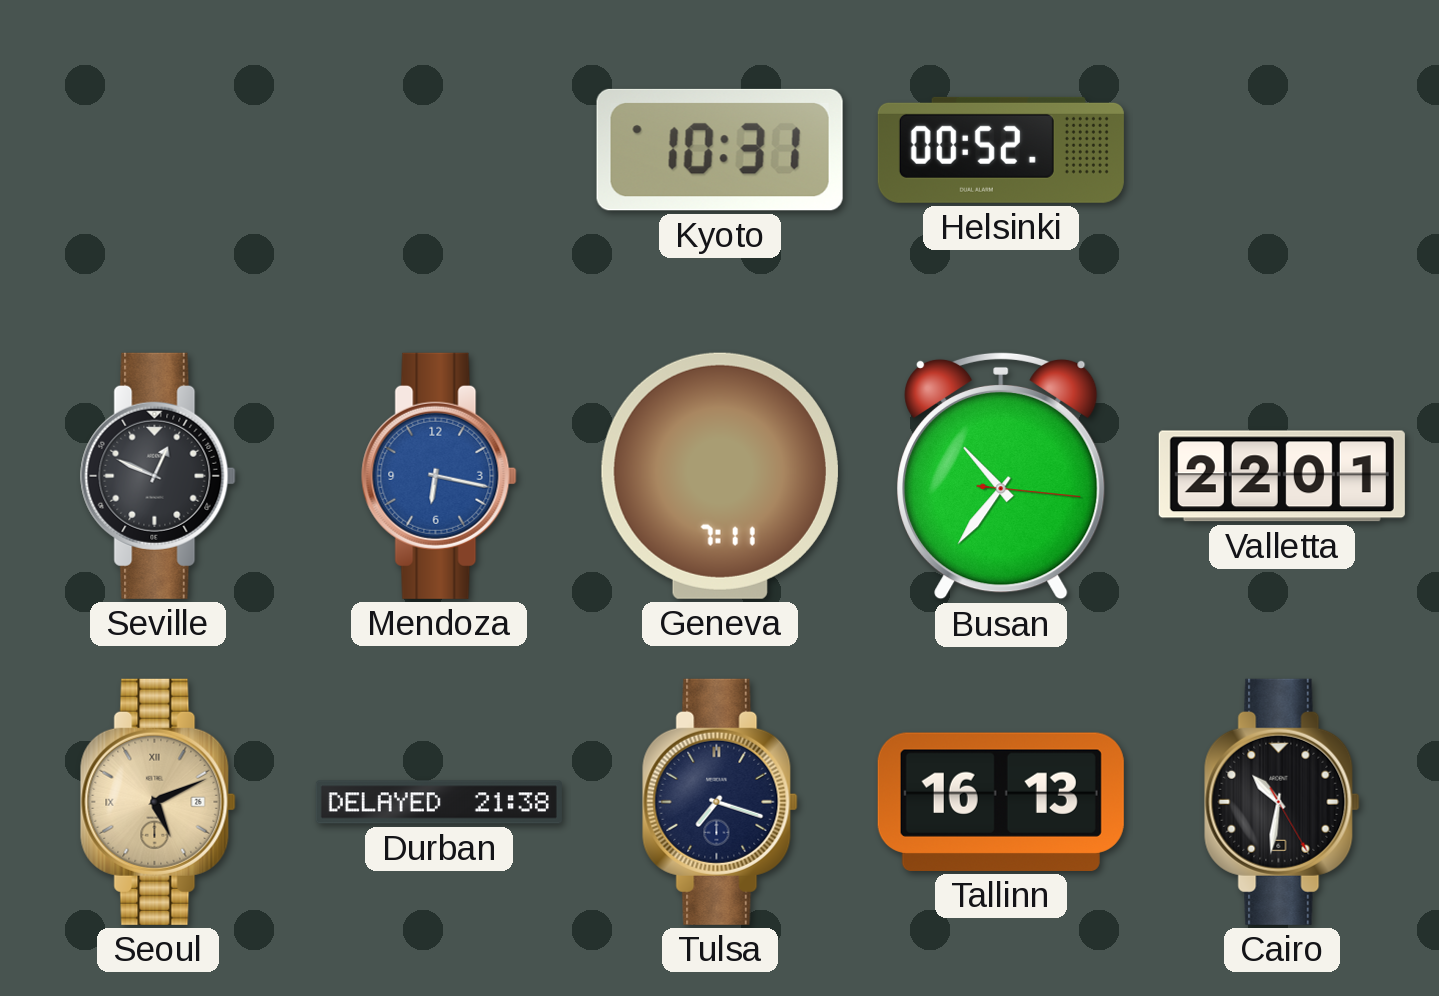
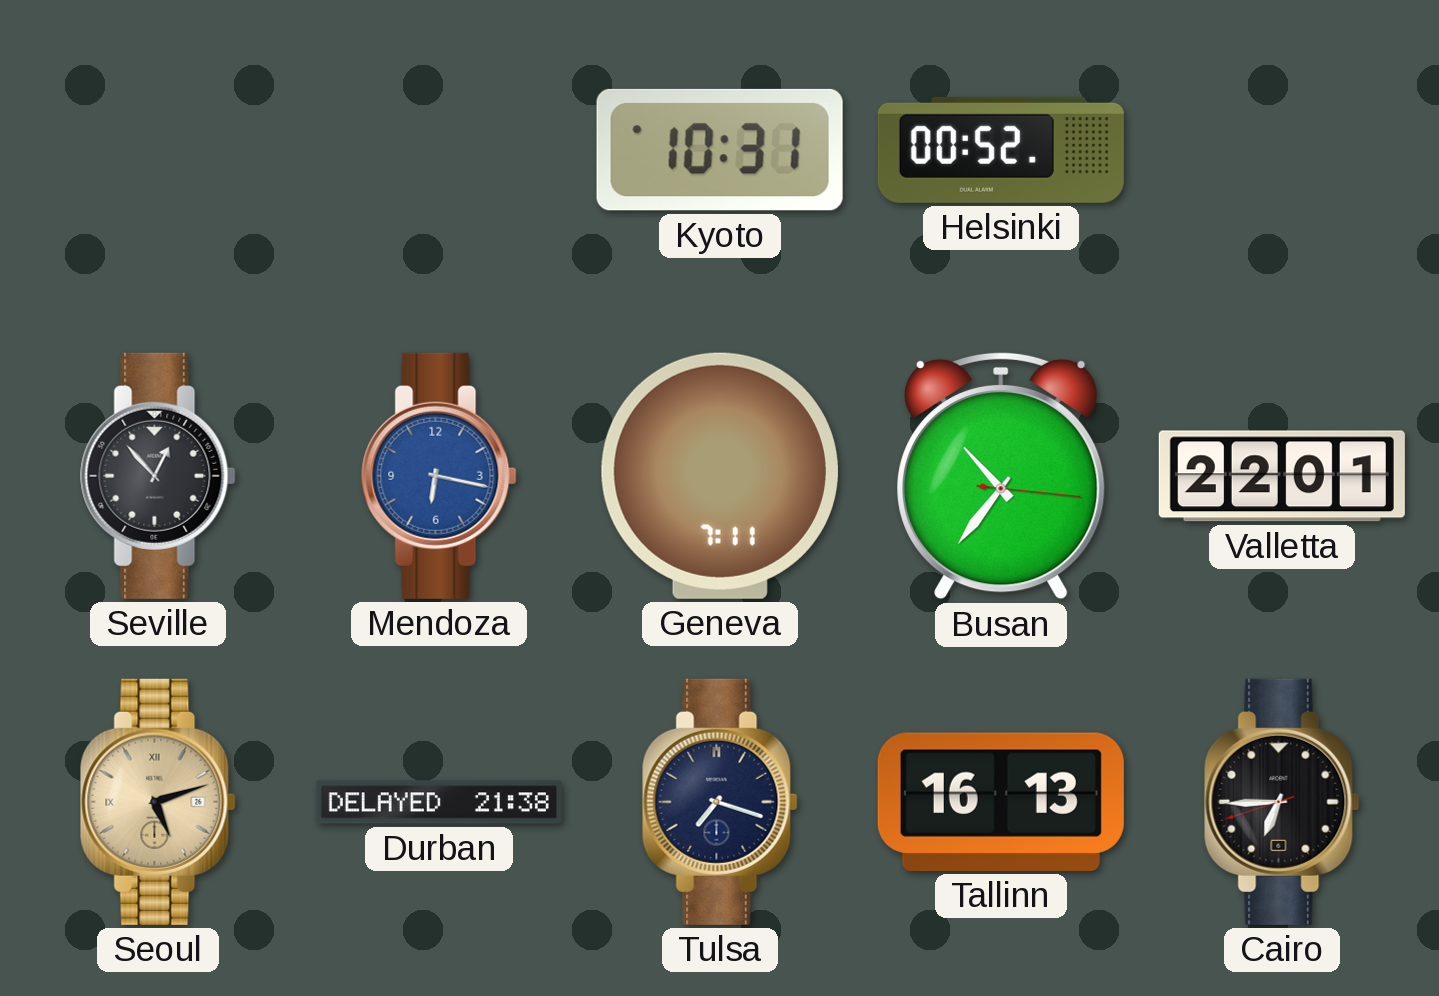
Seville: 12:49 -> 12:53 (158, 476)
Seoul: 5:11 -> 5:12 (158, 802)
Cairo: 10:31 -> 6:44 (1282, 802)
